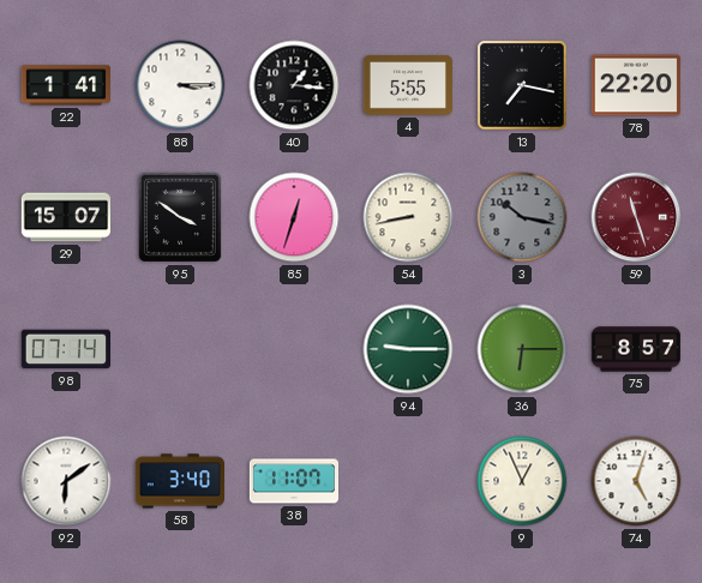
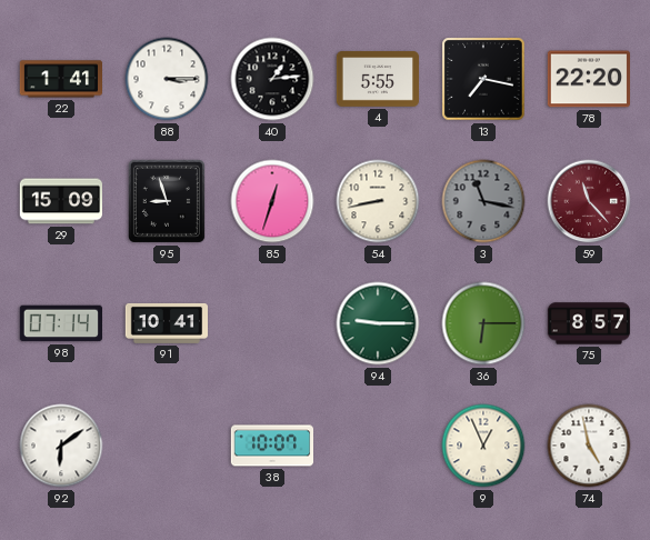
40: 1:16 -> 1:14 (272, 79)
29: 15:07 -> 15:09 (60, 201)
95: 3:51 -> 8:57 (167, 201)
3: 10:17 -> 11:17 (483, 201)
59: 11:27 -> 11:23 (589, 201)
91: none -> 10:41 (167, 323)
58: 3:40 -> none (179, 481)
38: 11:07 -> 10:07 (272, 446)
74: 5:03 -> 4:58 (589, 446)
